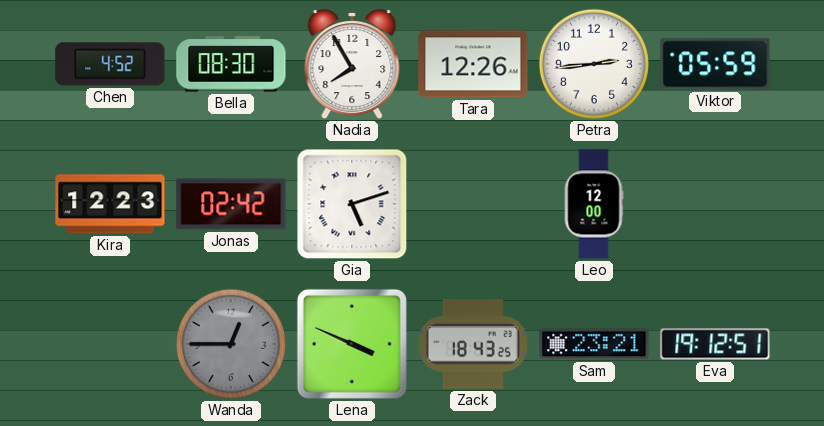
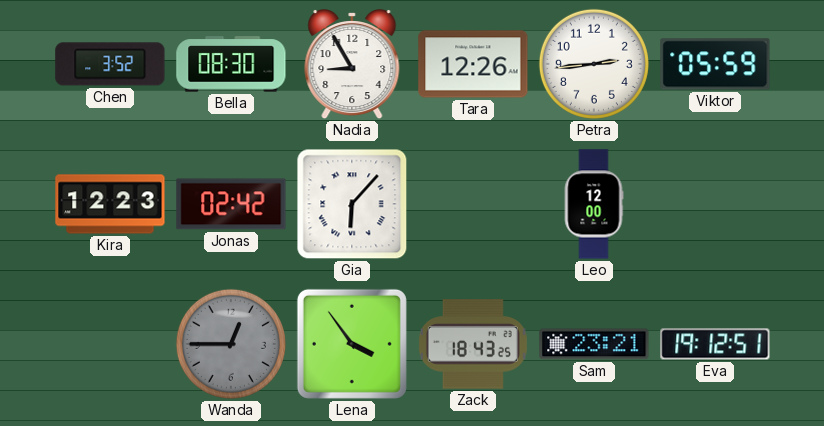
Chen: 4:52 -> 3:52 (110, 64)
Nadia: 7:55 -> 8:55 (352, 65)
Gia: 5:12 -> 6:07 (352, 204)
Lena: 3:49 -> 3:54 (352, 344)
